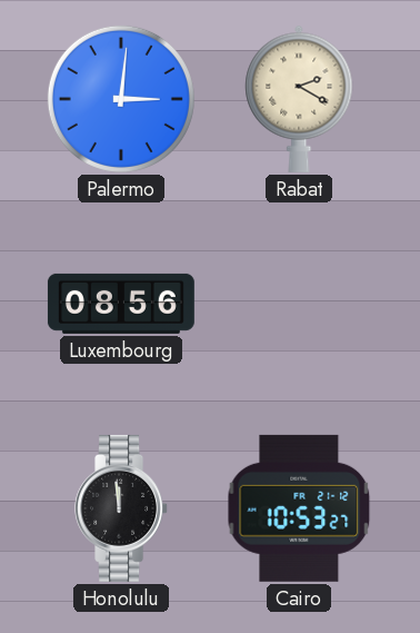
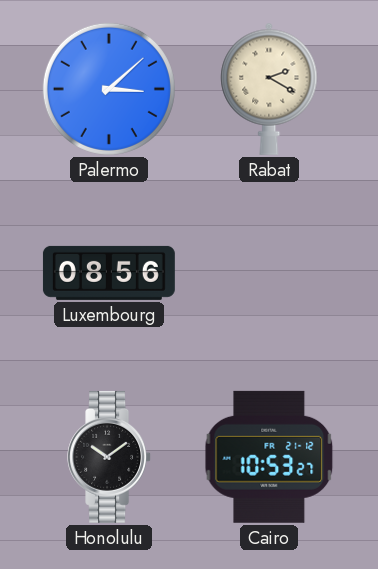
Palermo: 3:01 -> 3:08 (109, 89)
Honolulu: 11:59 -> 10:09 (110, 457)
